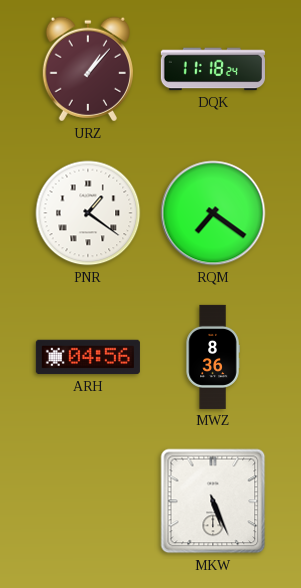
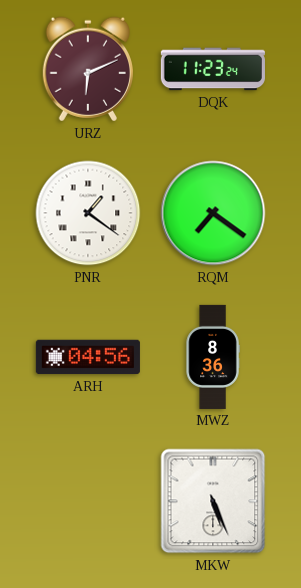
URZ: 1:07 -> 6:11 (88, 69)
DQK: 11:18 -> 11:23 (213, 69)
